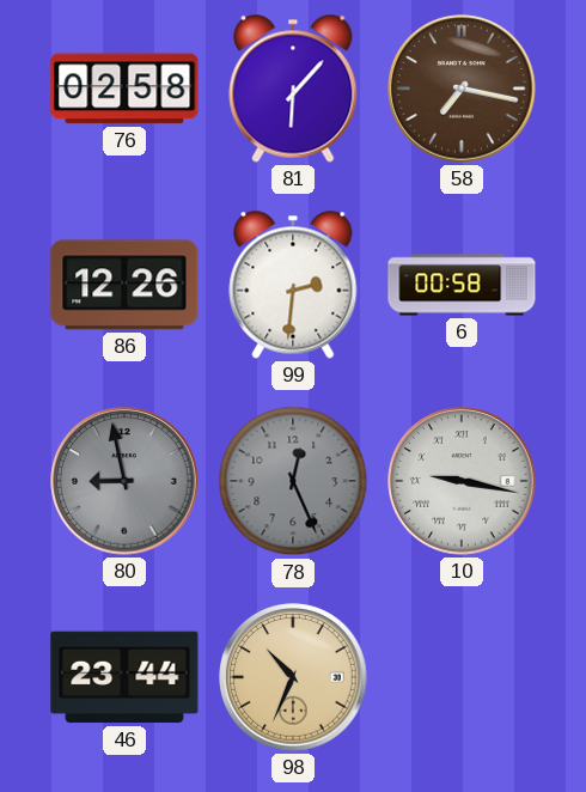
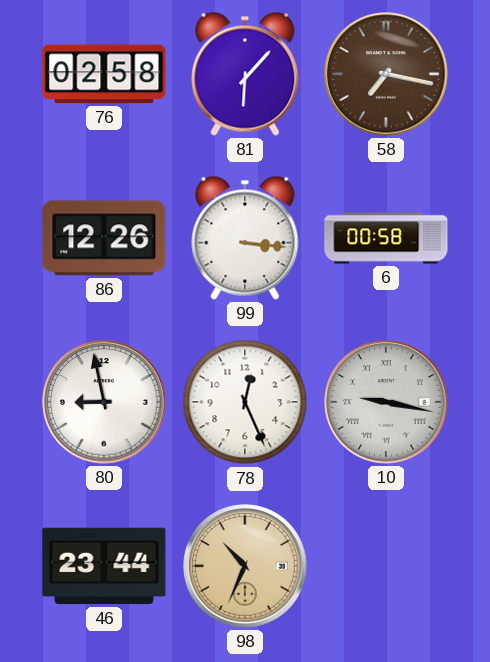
99: 2:31 -> 3:16 (245, 238)
80 dial: grey -> white (104, 402)
78 dial: grey -> white (245, 402)
